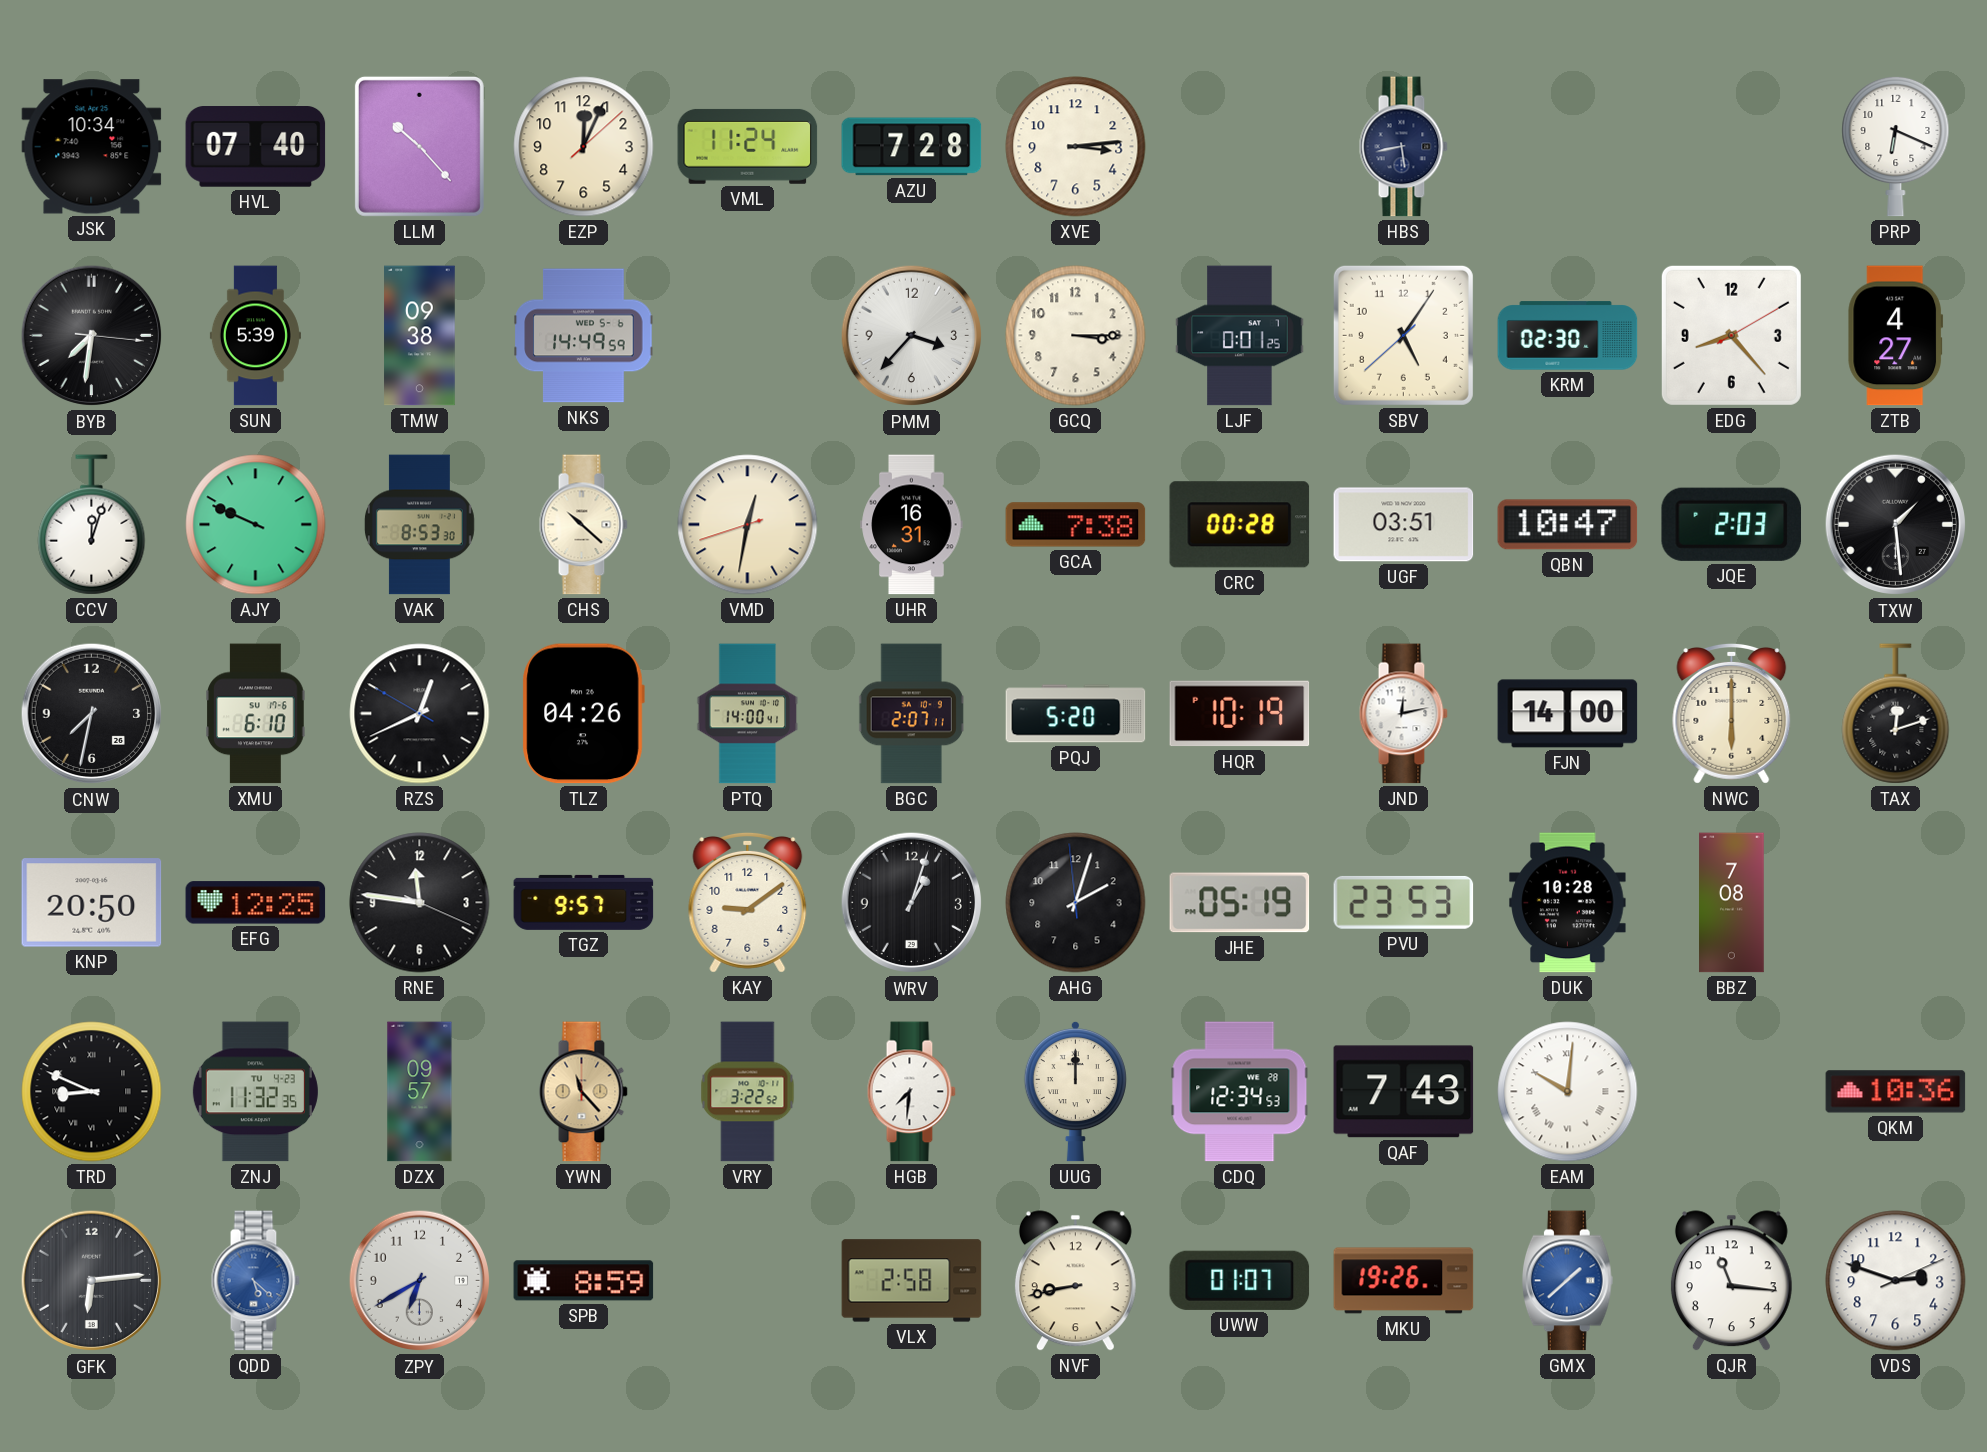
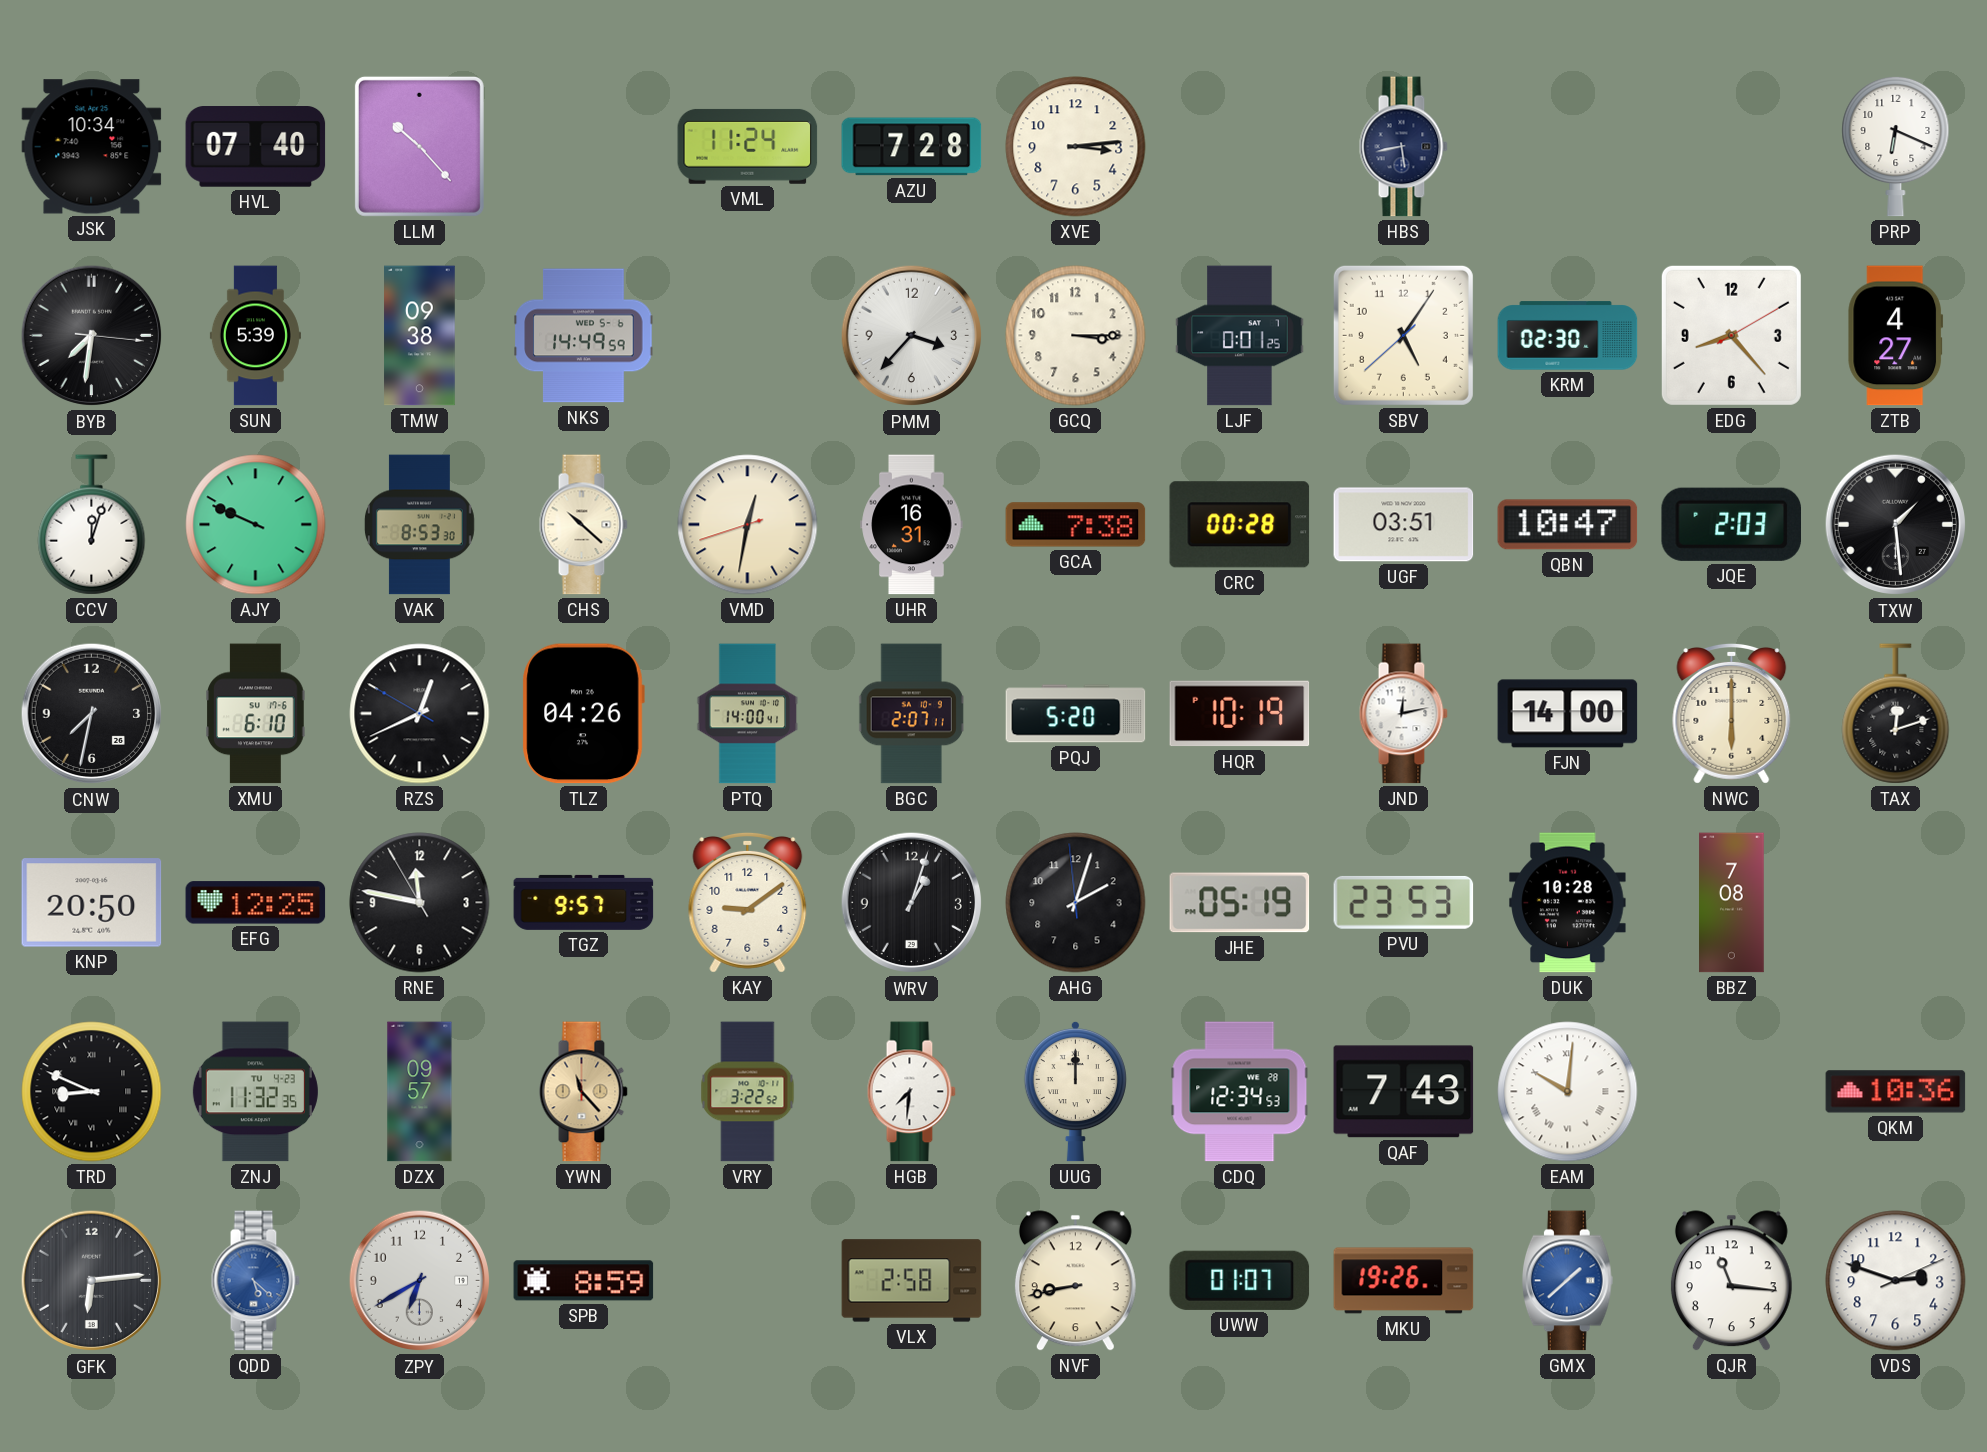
EZP: 12:04 -> none (584, 147)
RNE: 11:46:19 -> 11:46:55 (420, 903)
